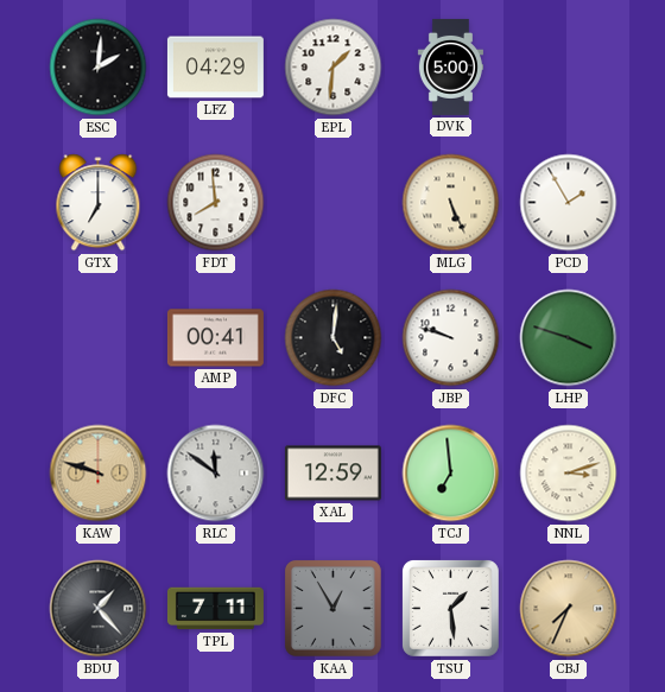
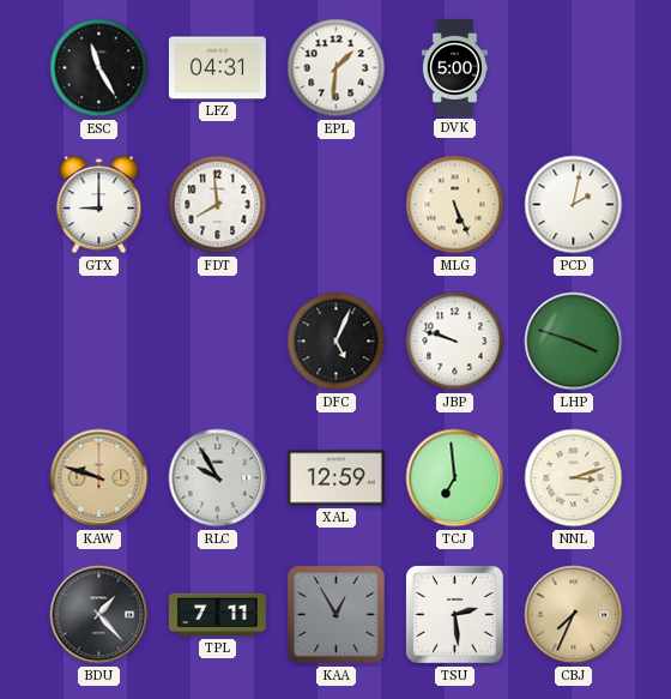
ESC: 2:01 -> 11:25 (99, 68)
LFZ: 04:29 -> 04:31 (217, 68)
GTX: 7:00 -> 9:00 (99, 205)
PCD: 1:55 -> 2:02 (574, 205)
AMP: 00:41 -> none (215, 338)
DFC: 5:01 -> 5:04 (337, 342)
RLC: 11:51 -> 9:55 (218, 478)
TSU: 1:29 -> 2:29 (454, 614)
